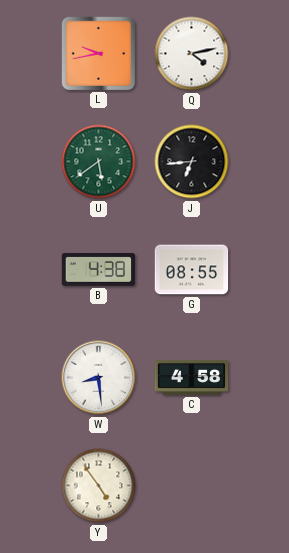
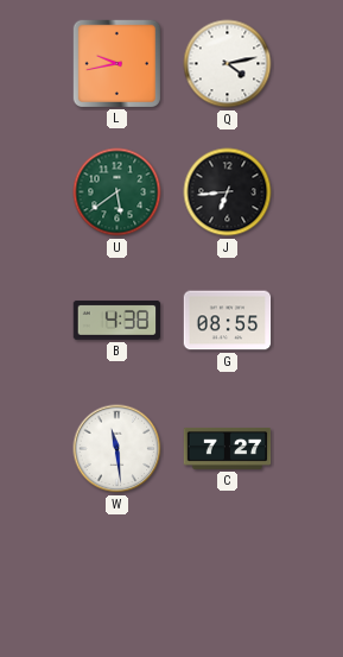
W: 8:29 -> 11:29 (117, 449)
C: 4:58 -> 7:27 (228, 448)
Y: 4:54 -> none (99, 486)
